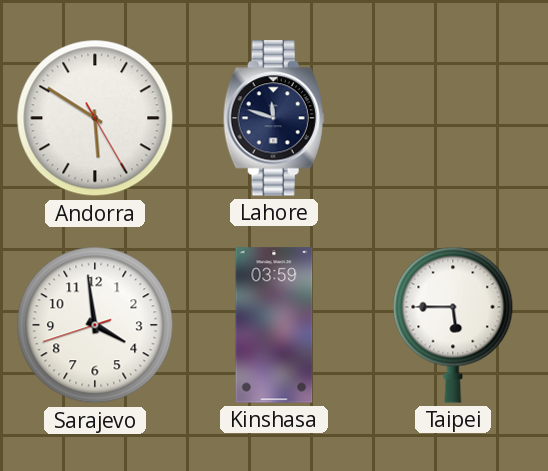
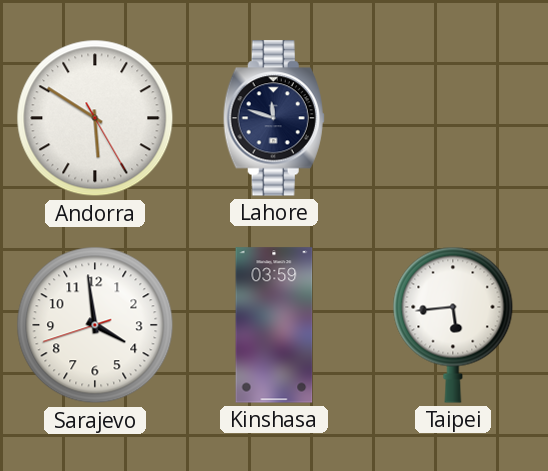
Taipei: 5:45 -> 5:44 (453, 325)
